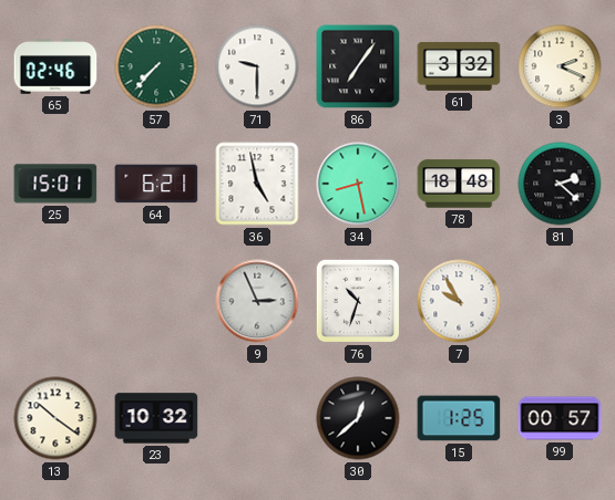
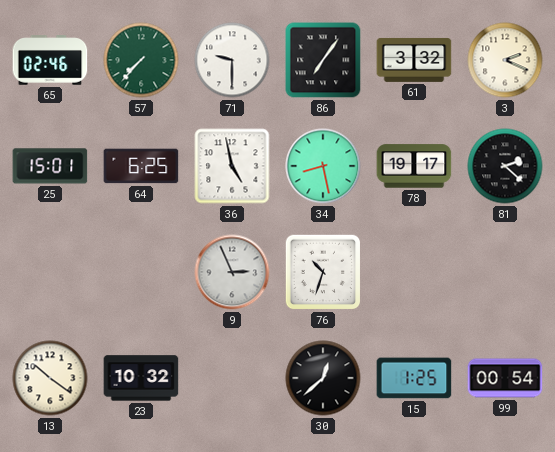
64: 6:21 -> 6:25 (141, 166)
78: 18:48 -> 19:17 (414, 166)
7: 9:55 -> none (459, 301)
99: 00:57 -> 00:54 (505, 378)
